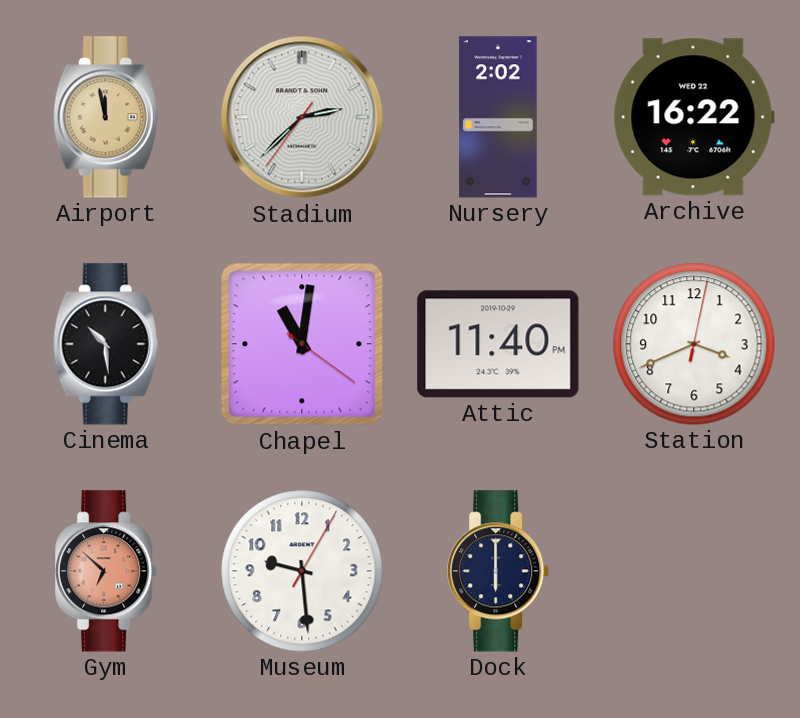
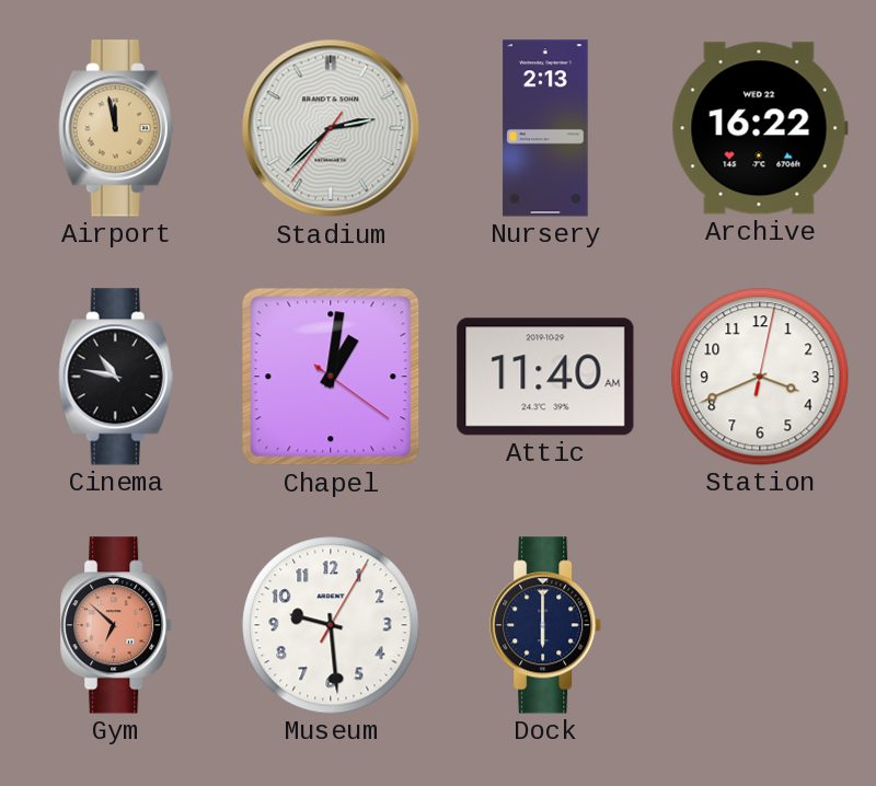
Nursery: 2:02 -> 2:13 (545, 128)
Cinema: 10:29 -> 10:47 (116, 377)
Chapel: 11:01 -> 1:01 (331, 377)
Attic: 11:40 PM -> 11:40 AM (545, 377)
